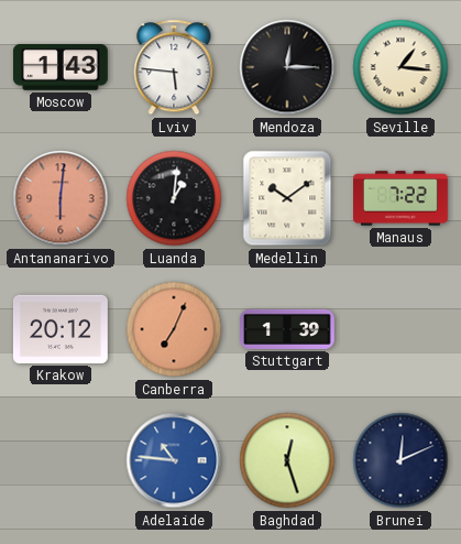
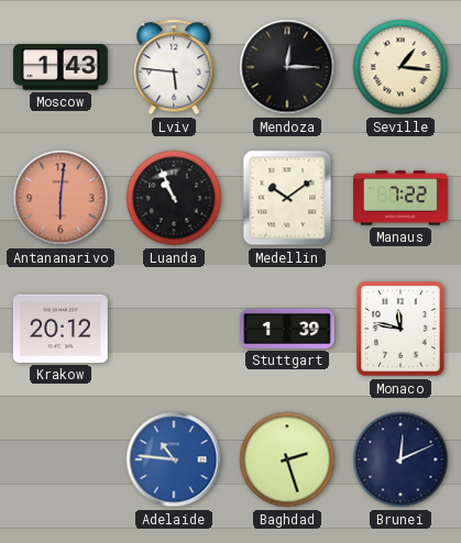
Luanda: 1:01 -> 10:56 (174, 198)
Canberra: 7:04 -> none (174, 329)
Monaco: none -> 11:47 (400, 329)
Baghdad: 12:27 -> 2:27 (287, 459)
